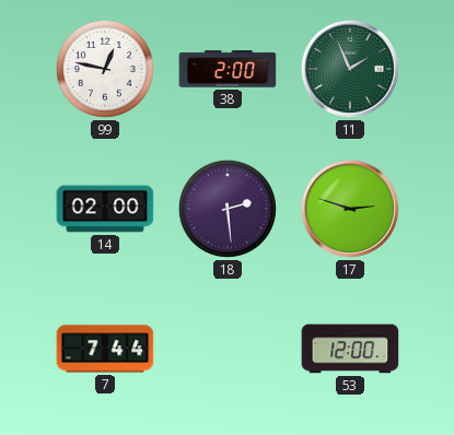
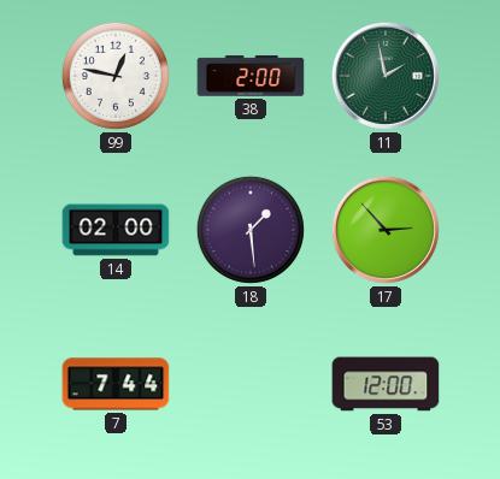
11: 1:56 -> 1:58 (386, 76)
18: 2:29 -> 1:29 (251, 230)
17: 2:48 -> 2:53 (386, 230)
